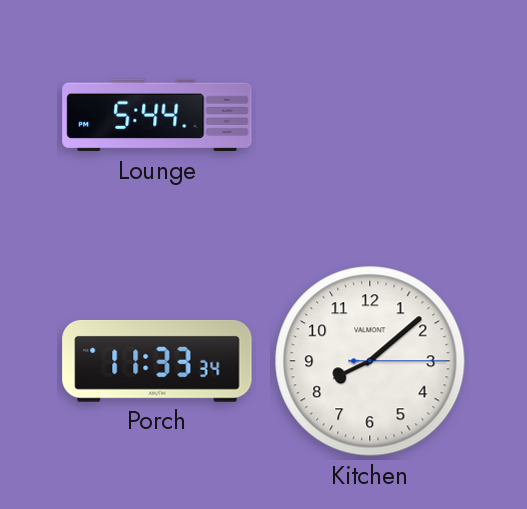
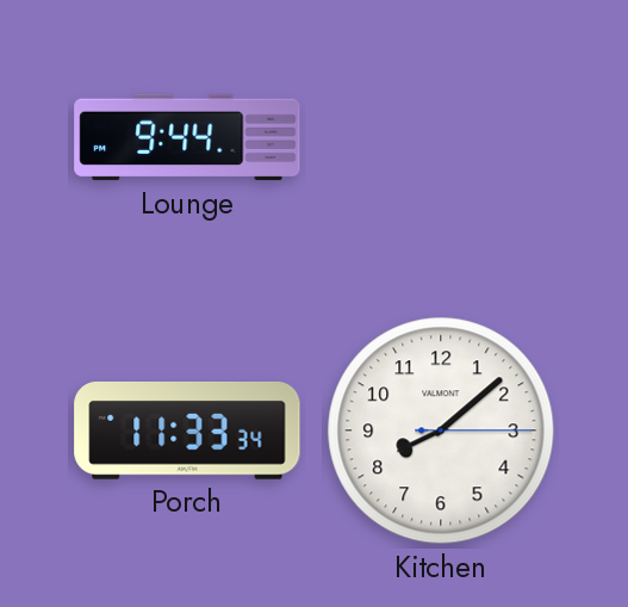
Lounge: 5:44 -> 9:44 (187, 137)
